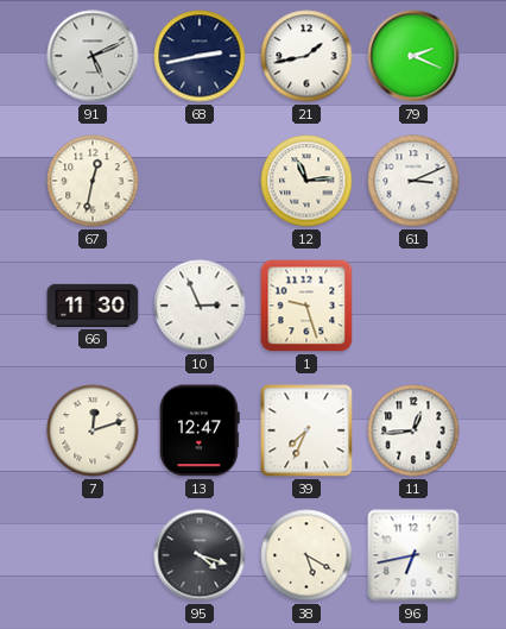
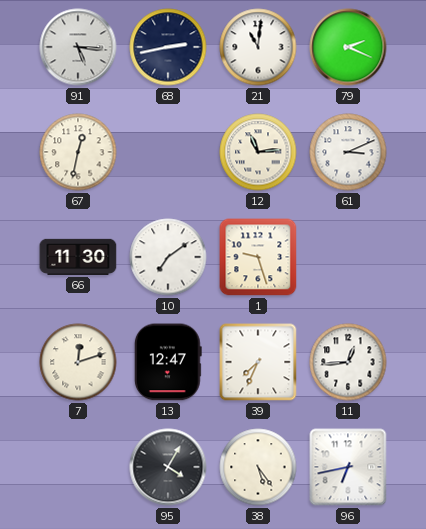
91: 5:11 -> 5:16 (78, 47)
21: 1:43 -> 11:01 (258, 47)
10: 2:56 -> 7:09 (168, 257)
95: 4:18 -> 4:05 (168, 467)
38: 5:20 -> 5:24 (258, 467)
